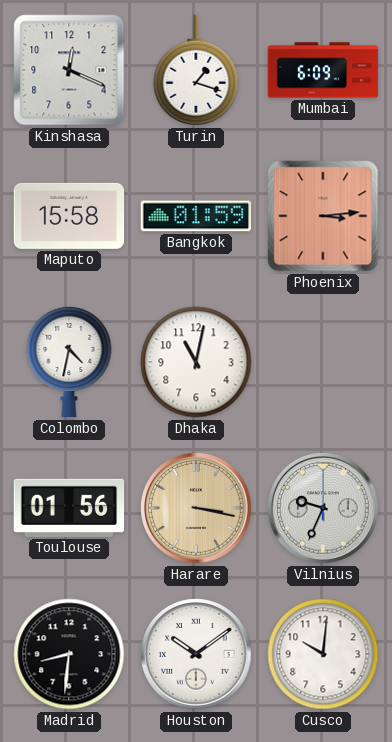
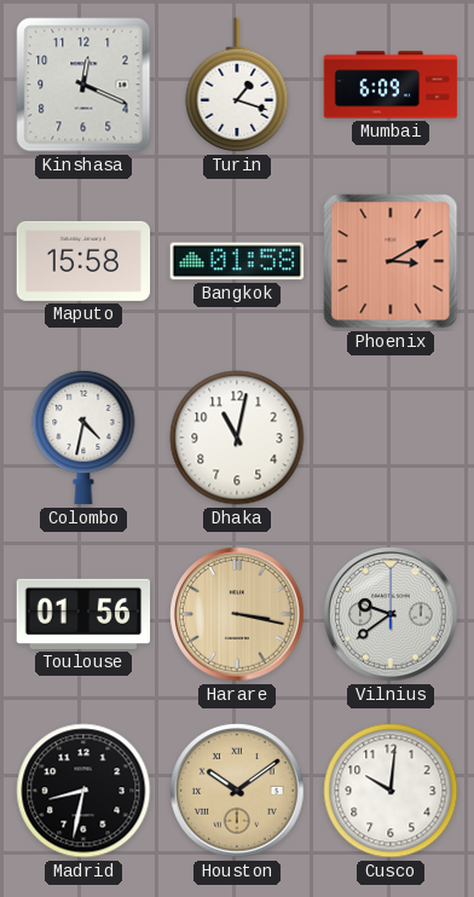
Bangkok: 01:59 -> 01:58 (237, 261)
Phoenix: 3:14 -> 3:10 (391, 261)
Vilnius: 9:34 -> 9:39 (391, 614)
Madrid: 8:31 -> 8:32 (83, 791)
Houston dial: white -> champagne (237, 791)
